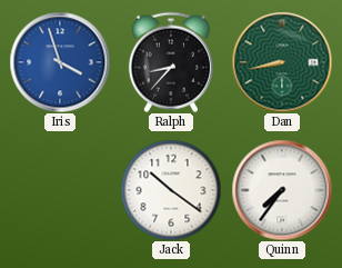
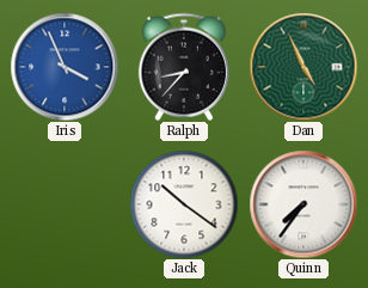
Iris: 3:57 -> 3:56 (65, 67)
Dan: 8:43 -> 4:56 (303, 67)
